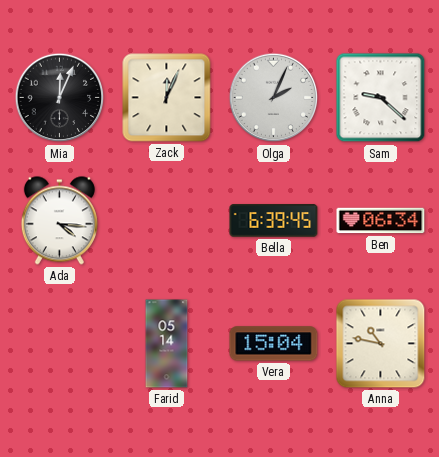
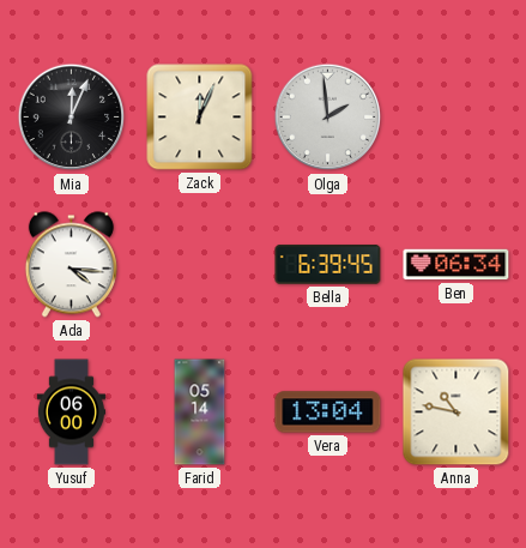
Olga: 2:04 -> 1:59 (328, 118)
Sam: 9:22 -> none (381, 98)
Yusuf: none -> 06:00 (71, 412)
Vera: 15:04 -> 13:04 (328, 412)
